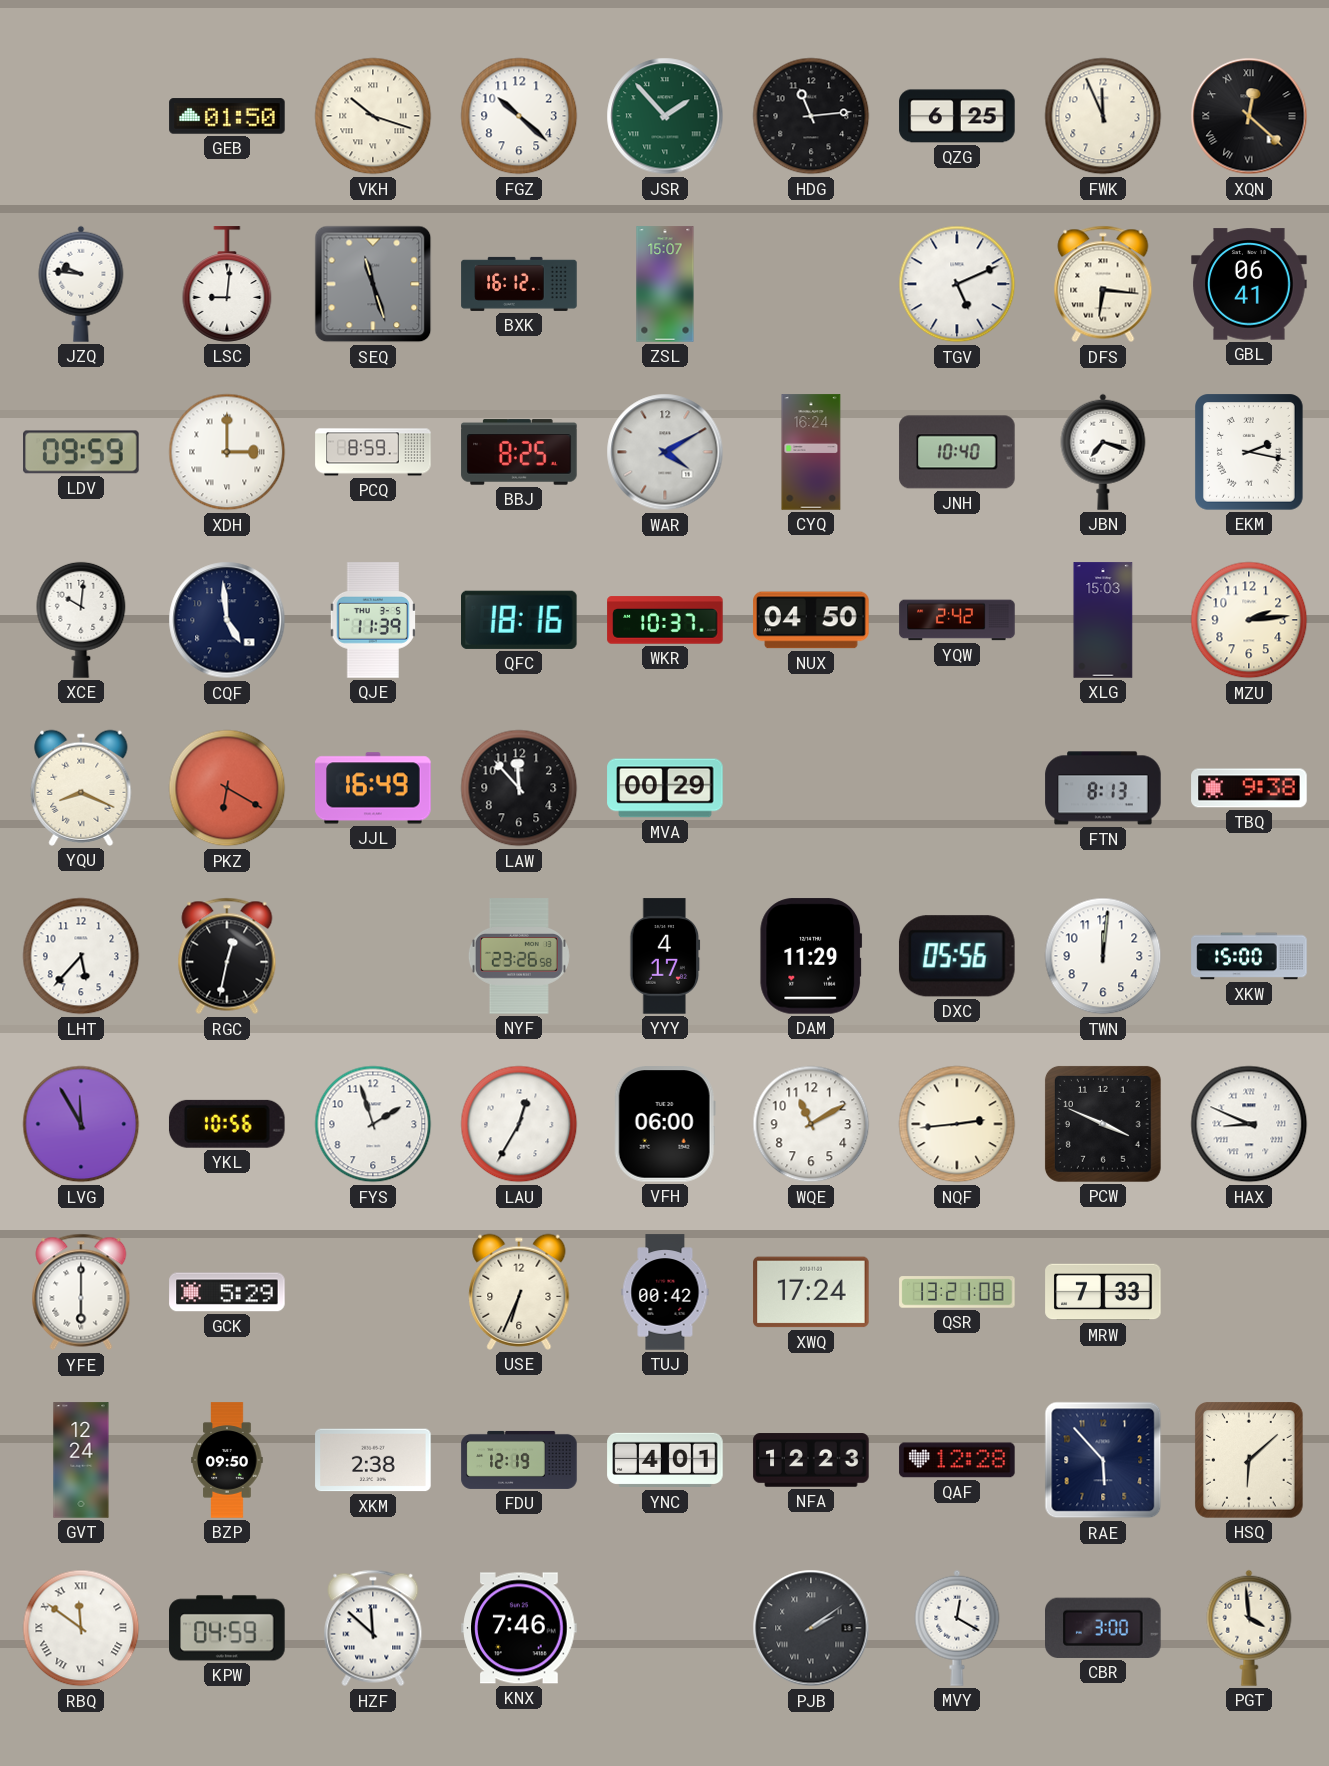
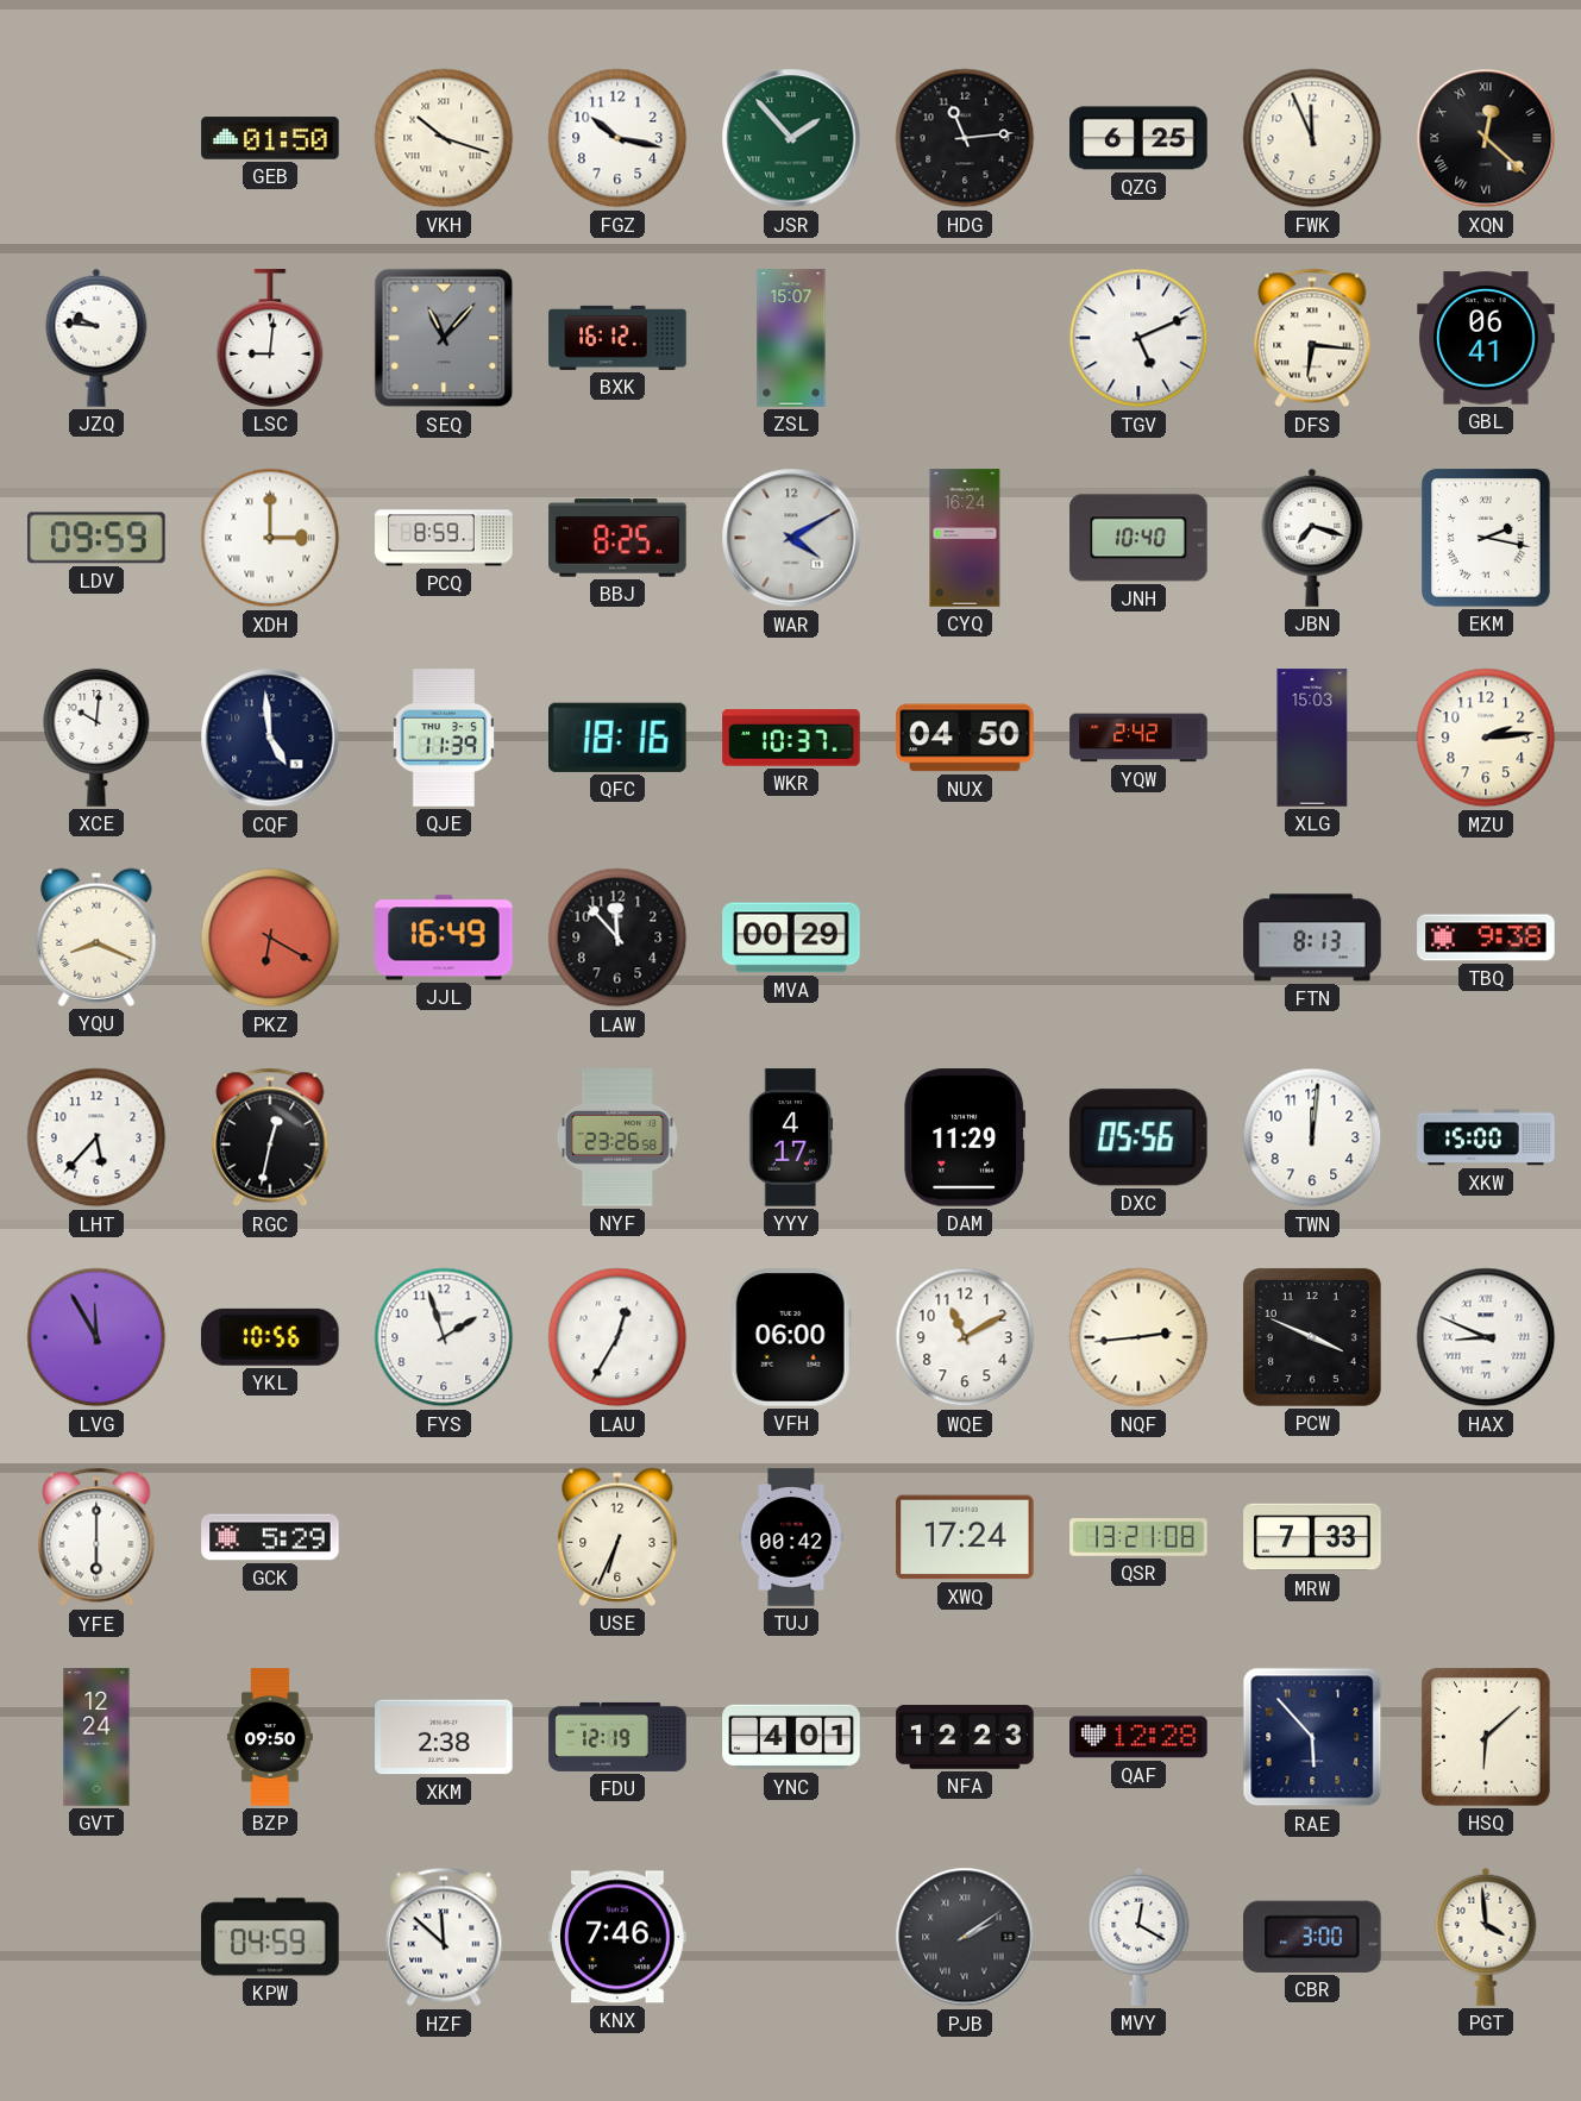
FGZ: 10:22 -> 10:17 (617, 138)
SEQ: 11:27 -> 11:07 (444, 338)
RBQ: 11:51 -> none (81, 1628)
